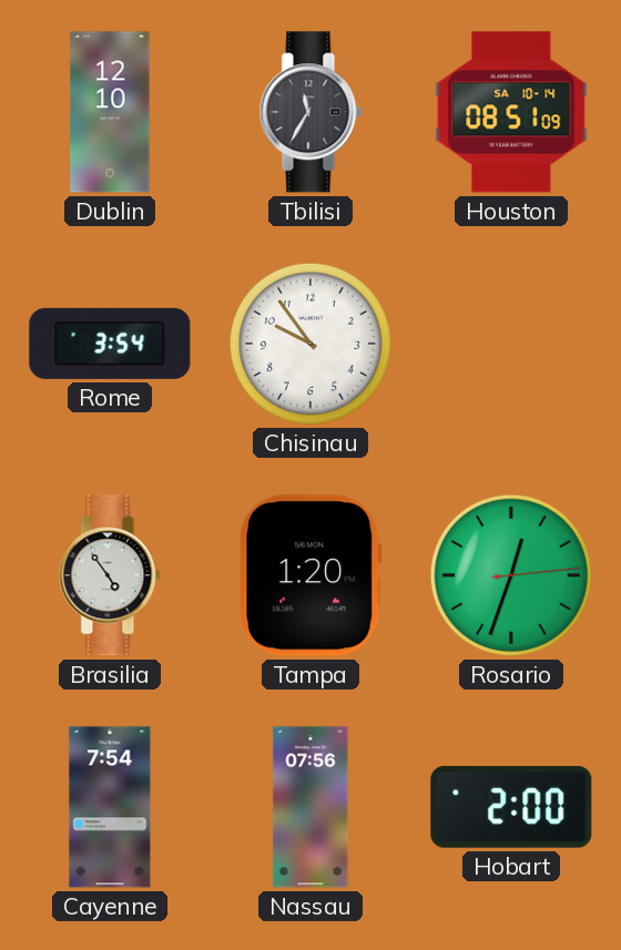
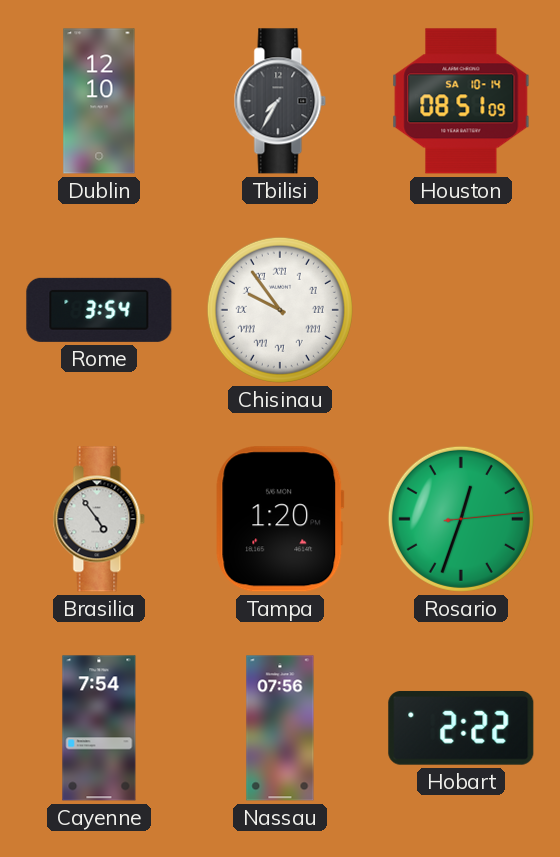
Tbilisi: 11:35 -> 7:35 (280, 101)
Chisinau numerals: Arabic -> Roman (280, 310)
Hobart: 2:00 -> 2:22 (461, 728)
